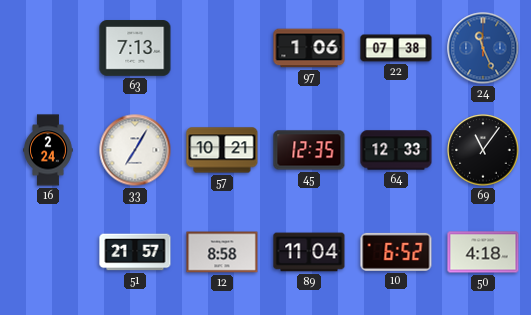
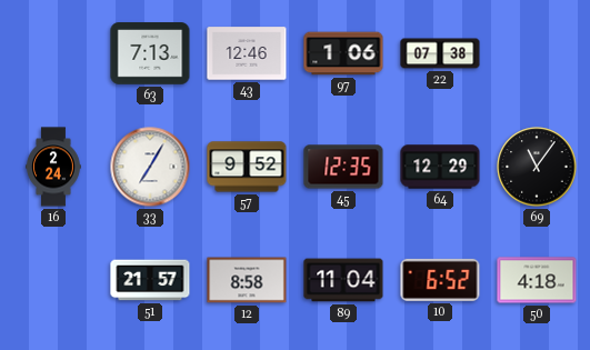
43: none -> 12:46 (247, 53)
24: 11:26 -> none (483, 48)
57: 10:21 -> 9:52 (247, 167)
64: 12:33 -> 12:29 (440, 167)
